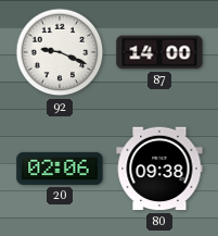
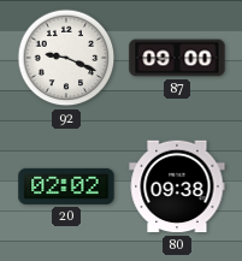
87: 14:00 -> 09:00 (177, 58)
20: 02:06 -> 02:02 (66, 186)
